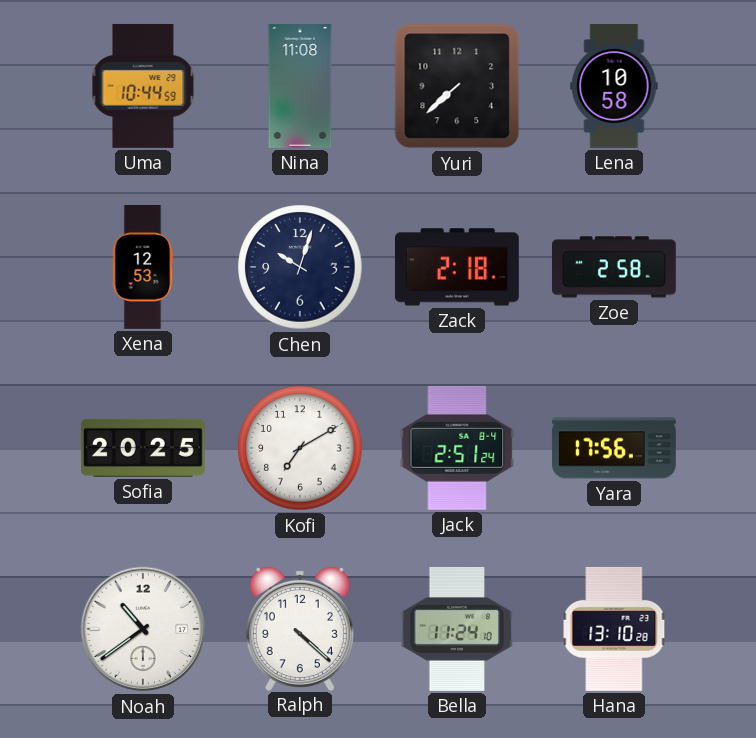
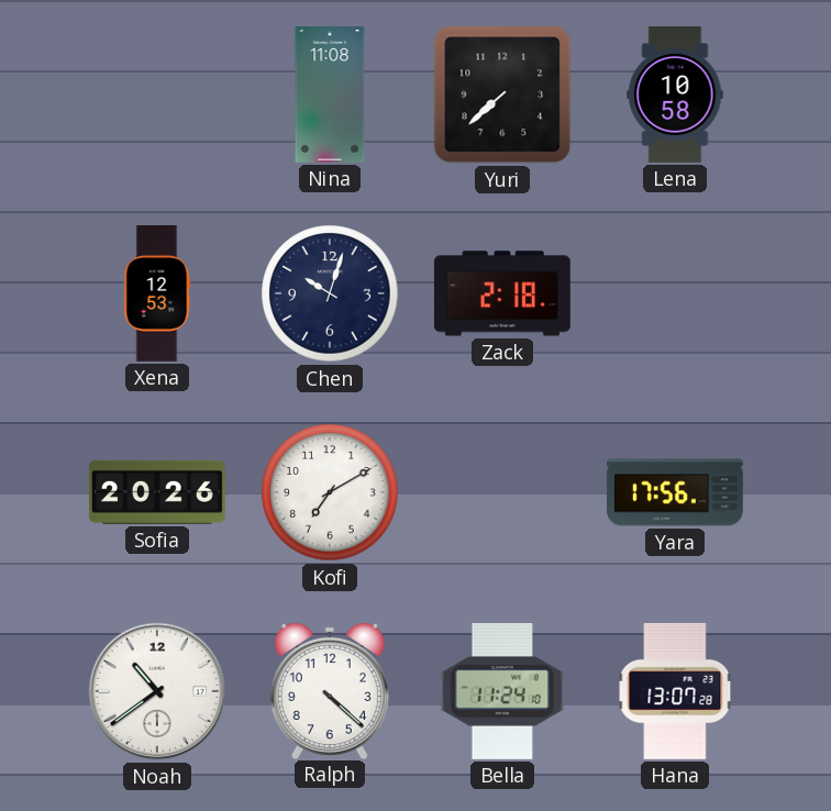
Uma: 10:44 -> none (143, 86)
Zoe: 2:58 -> none (614, 267)
Sofia: 20:25 -> 20:26 (157, 492)
Jack: 2:51 -> none (457, 448)
Hana: 13:10 -> 13:07 (675, 691)
